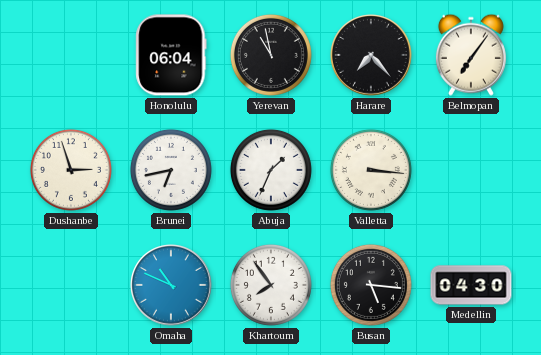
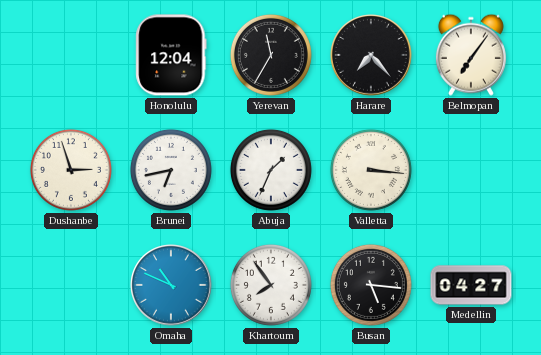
Honolulu: 06:04 -> 12:04 (171, 55)
Yerevan: 10:58 -> 11:35 (271, 55)
Medellin: 04:30 -> 04:27 (471, 285)
